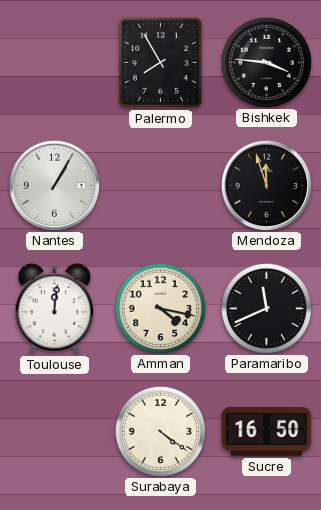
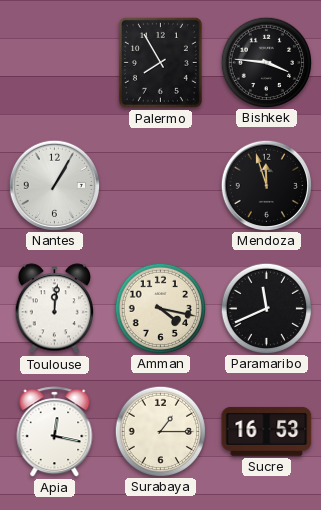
Apia: none -> 12:17 (55, 432)
Surabaya: 4:21 -> 1:15 (160, 431)
Sucre: 16:50 -> 16:53 (267, 431)
